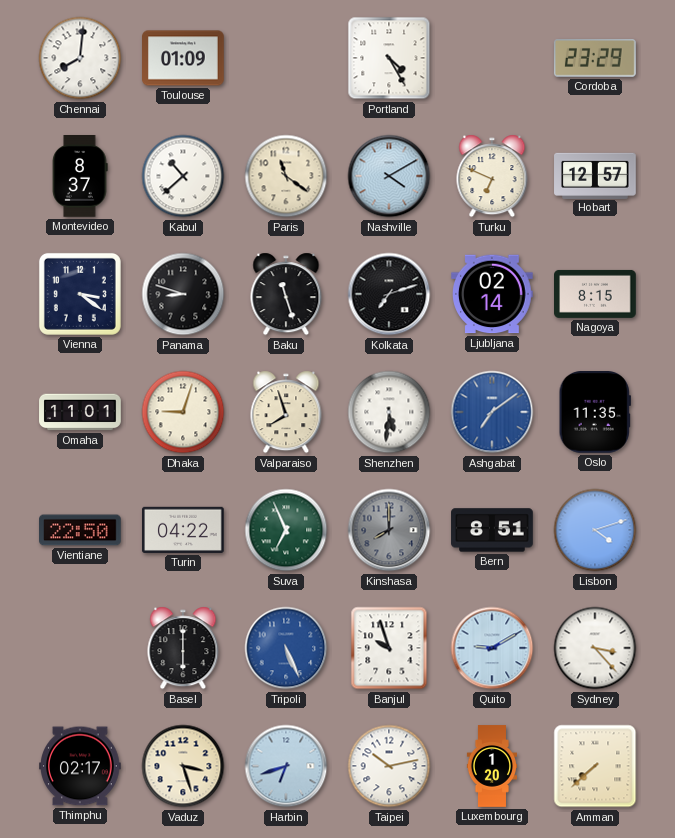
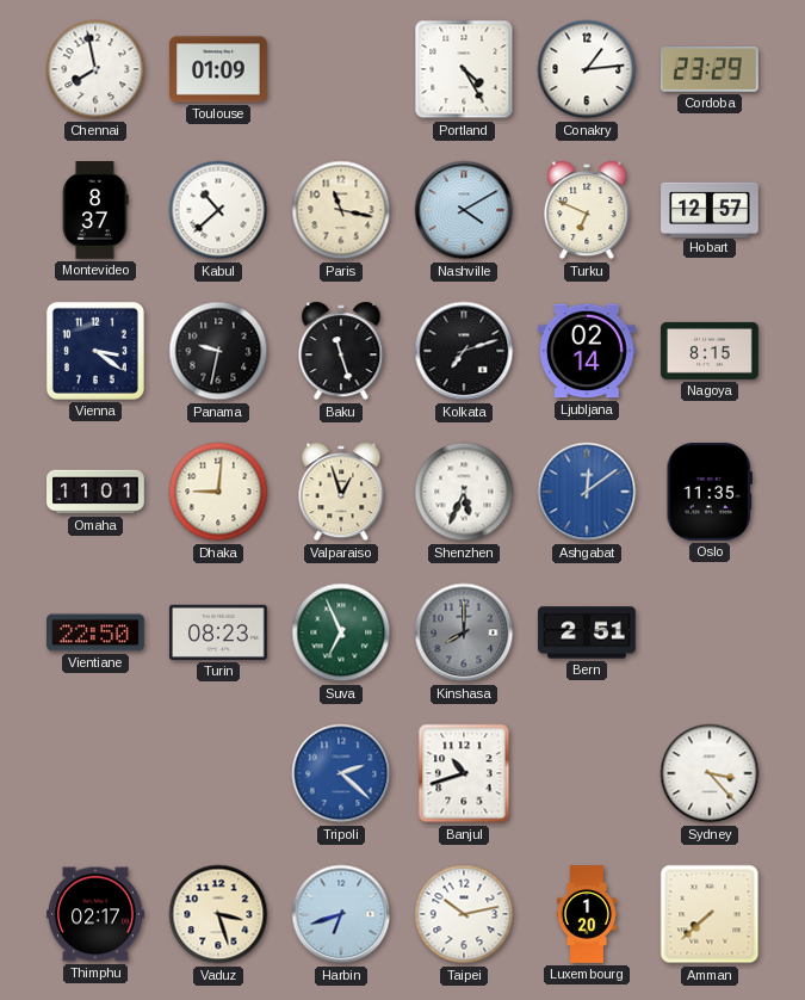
Chennai: 8:01 -> 7:58 (95, 69)
Conakry: none -> 1:14 (587, 69)
Paris: 11:21 -> 11:17 (341, 210)
Panama: 8:48 -> 9:32 (218, 351)
Dhaka: 9:03 -> 9:01 (218, 492)
Valparaiso: 7:57 -> 12:57 (341, 492)
Shenzhen: 5:31 -> 5:34 (464, 492)
Ashgabat: 7:09 -> 12:09 (587, 492)
Turin: 04:22 -> 08:23 (219, 632)
Bern: 8:51 -> 2:51 (587, 632)
Lisbon: 4:12 -> none (595, 530)
Basel: 6:00 -> none (183, 648)
Tripoli: 5:26 -> 2:22 (341, 773)
Banjul: 9:57 -> 10:42 (464, 773)
Quito: 9:10 -> none (492, 648)
